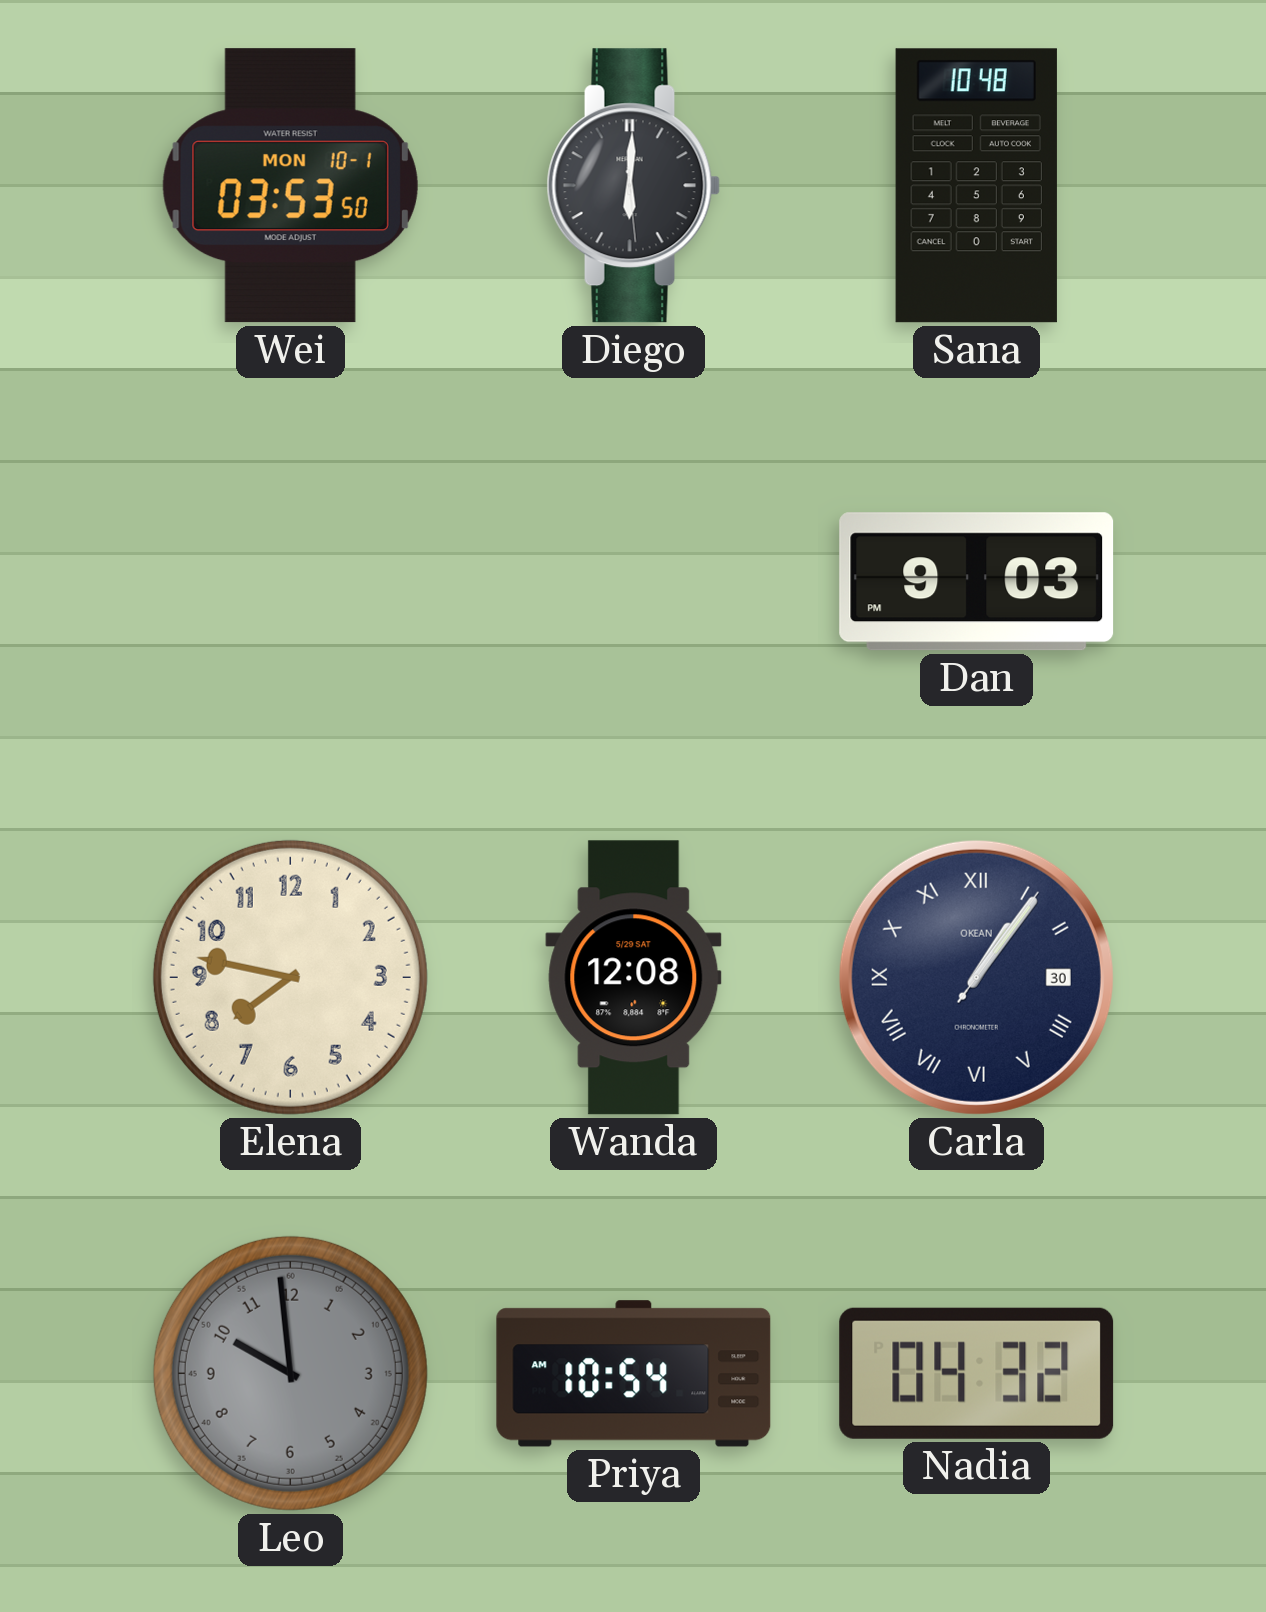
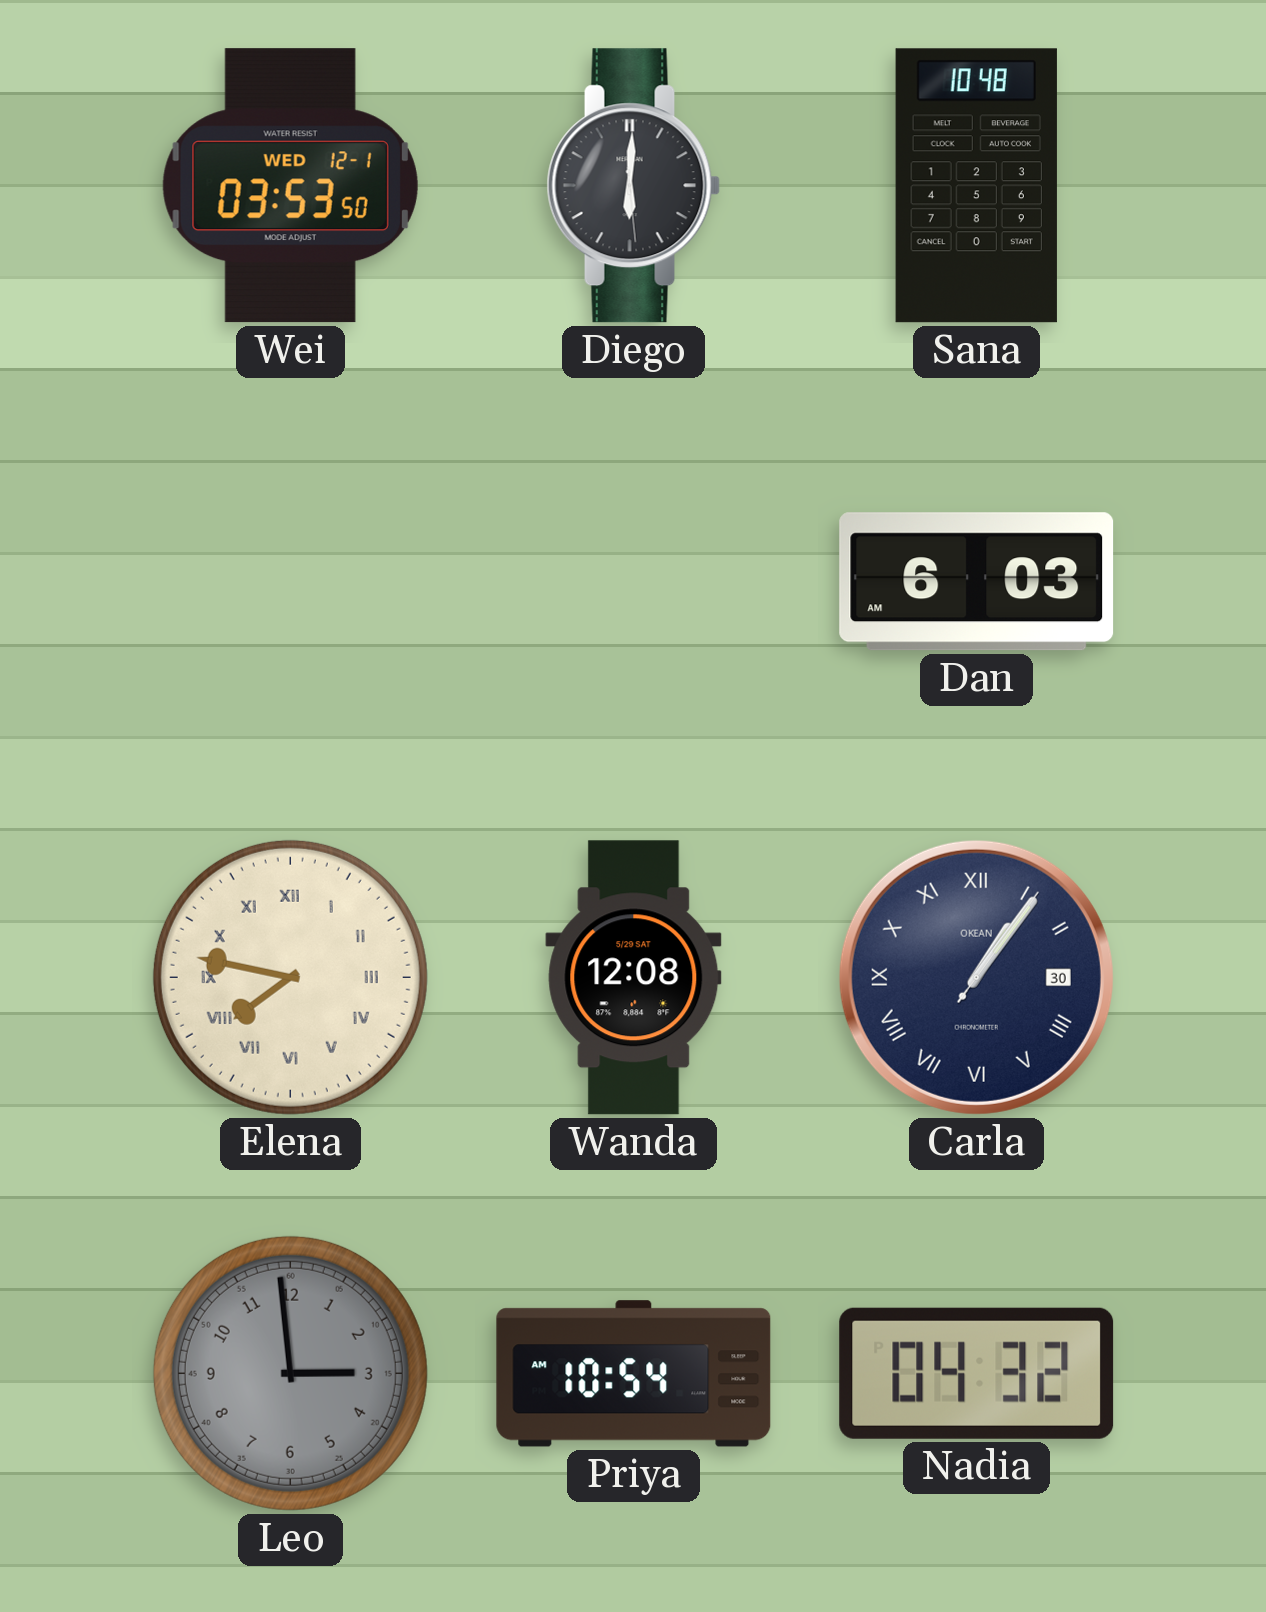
Wei date: MON 10-1 -> WED 12-1 (290, 186)
Dan: 9:03 -> 6:03 (977, 582)
Elena numerals: Arabic -> Roman (290, 977)
Leo: 9:59 -> 2:59 (290, 1373)
